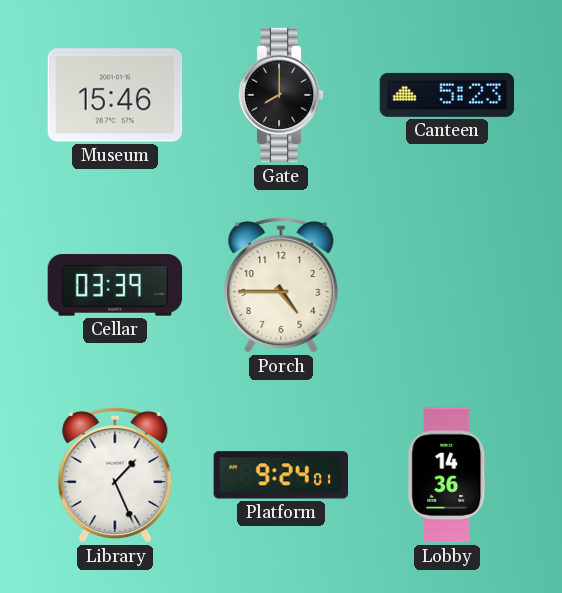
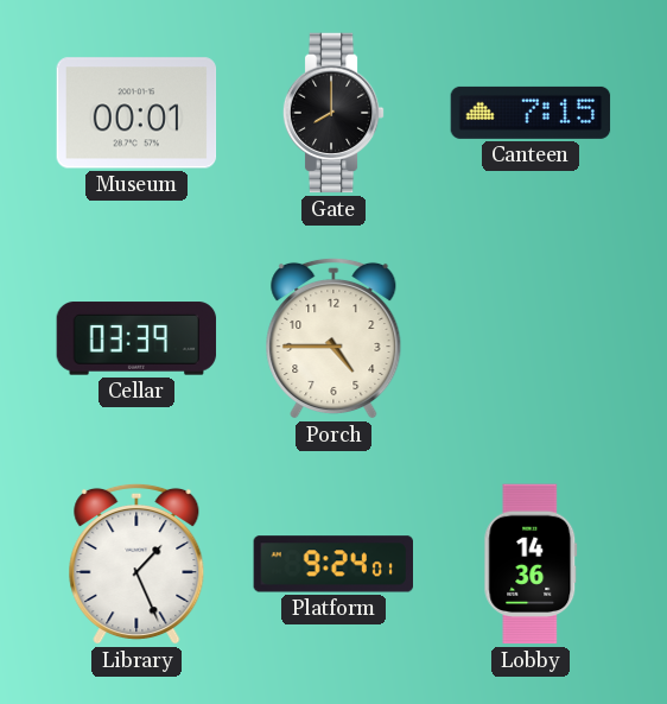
Museum: 15:46 -> 00:01 (136, 113)
Canteen: 5:23 -> 7:15 (531, 113)
